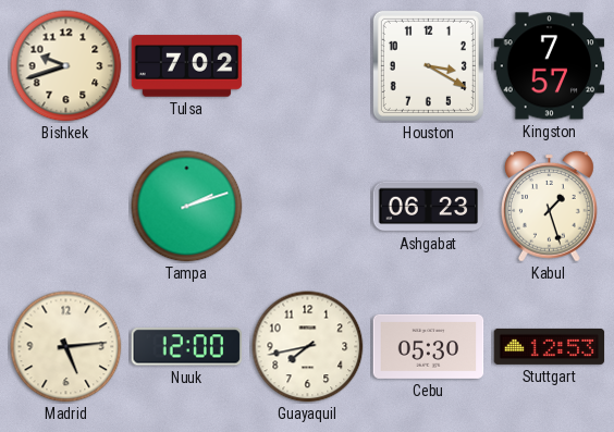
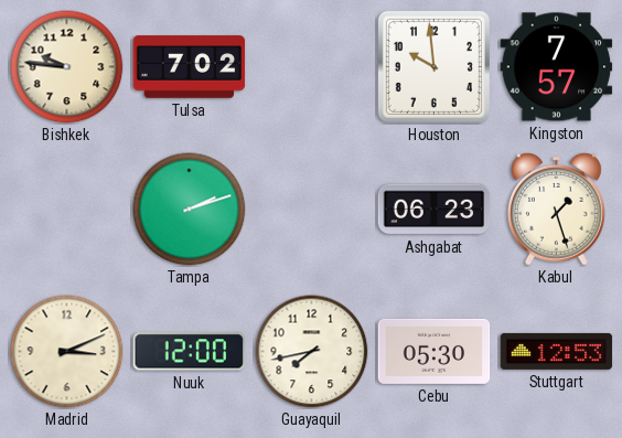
Bishkek: 9:42 -> 9:46 (67, 67)
Houston: 3:20 -> 9:59 (433, 66)
Madrid: 5:14 -> 3:11 (67, 352)
